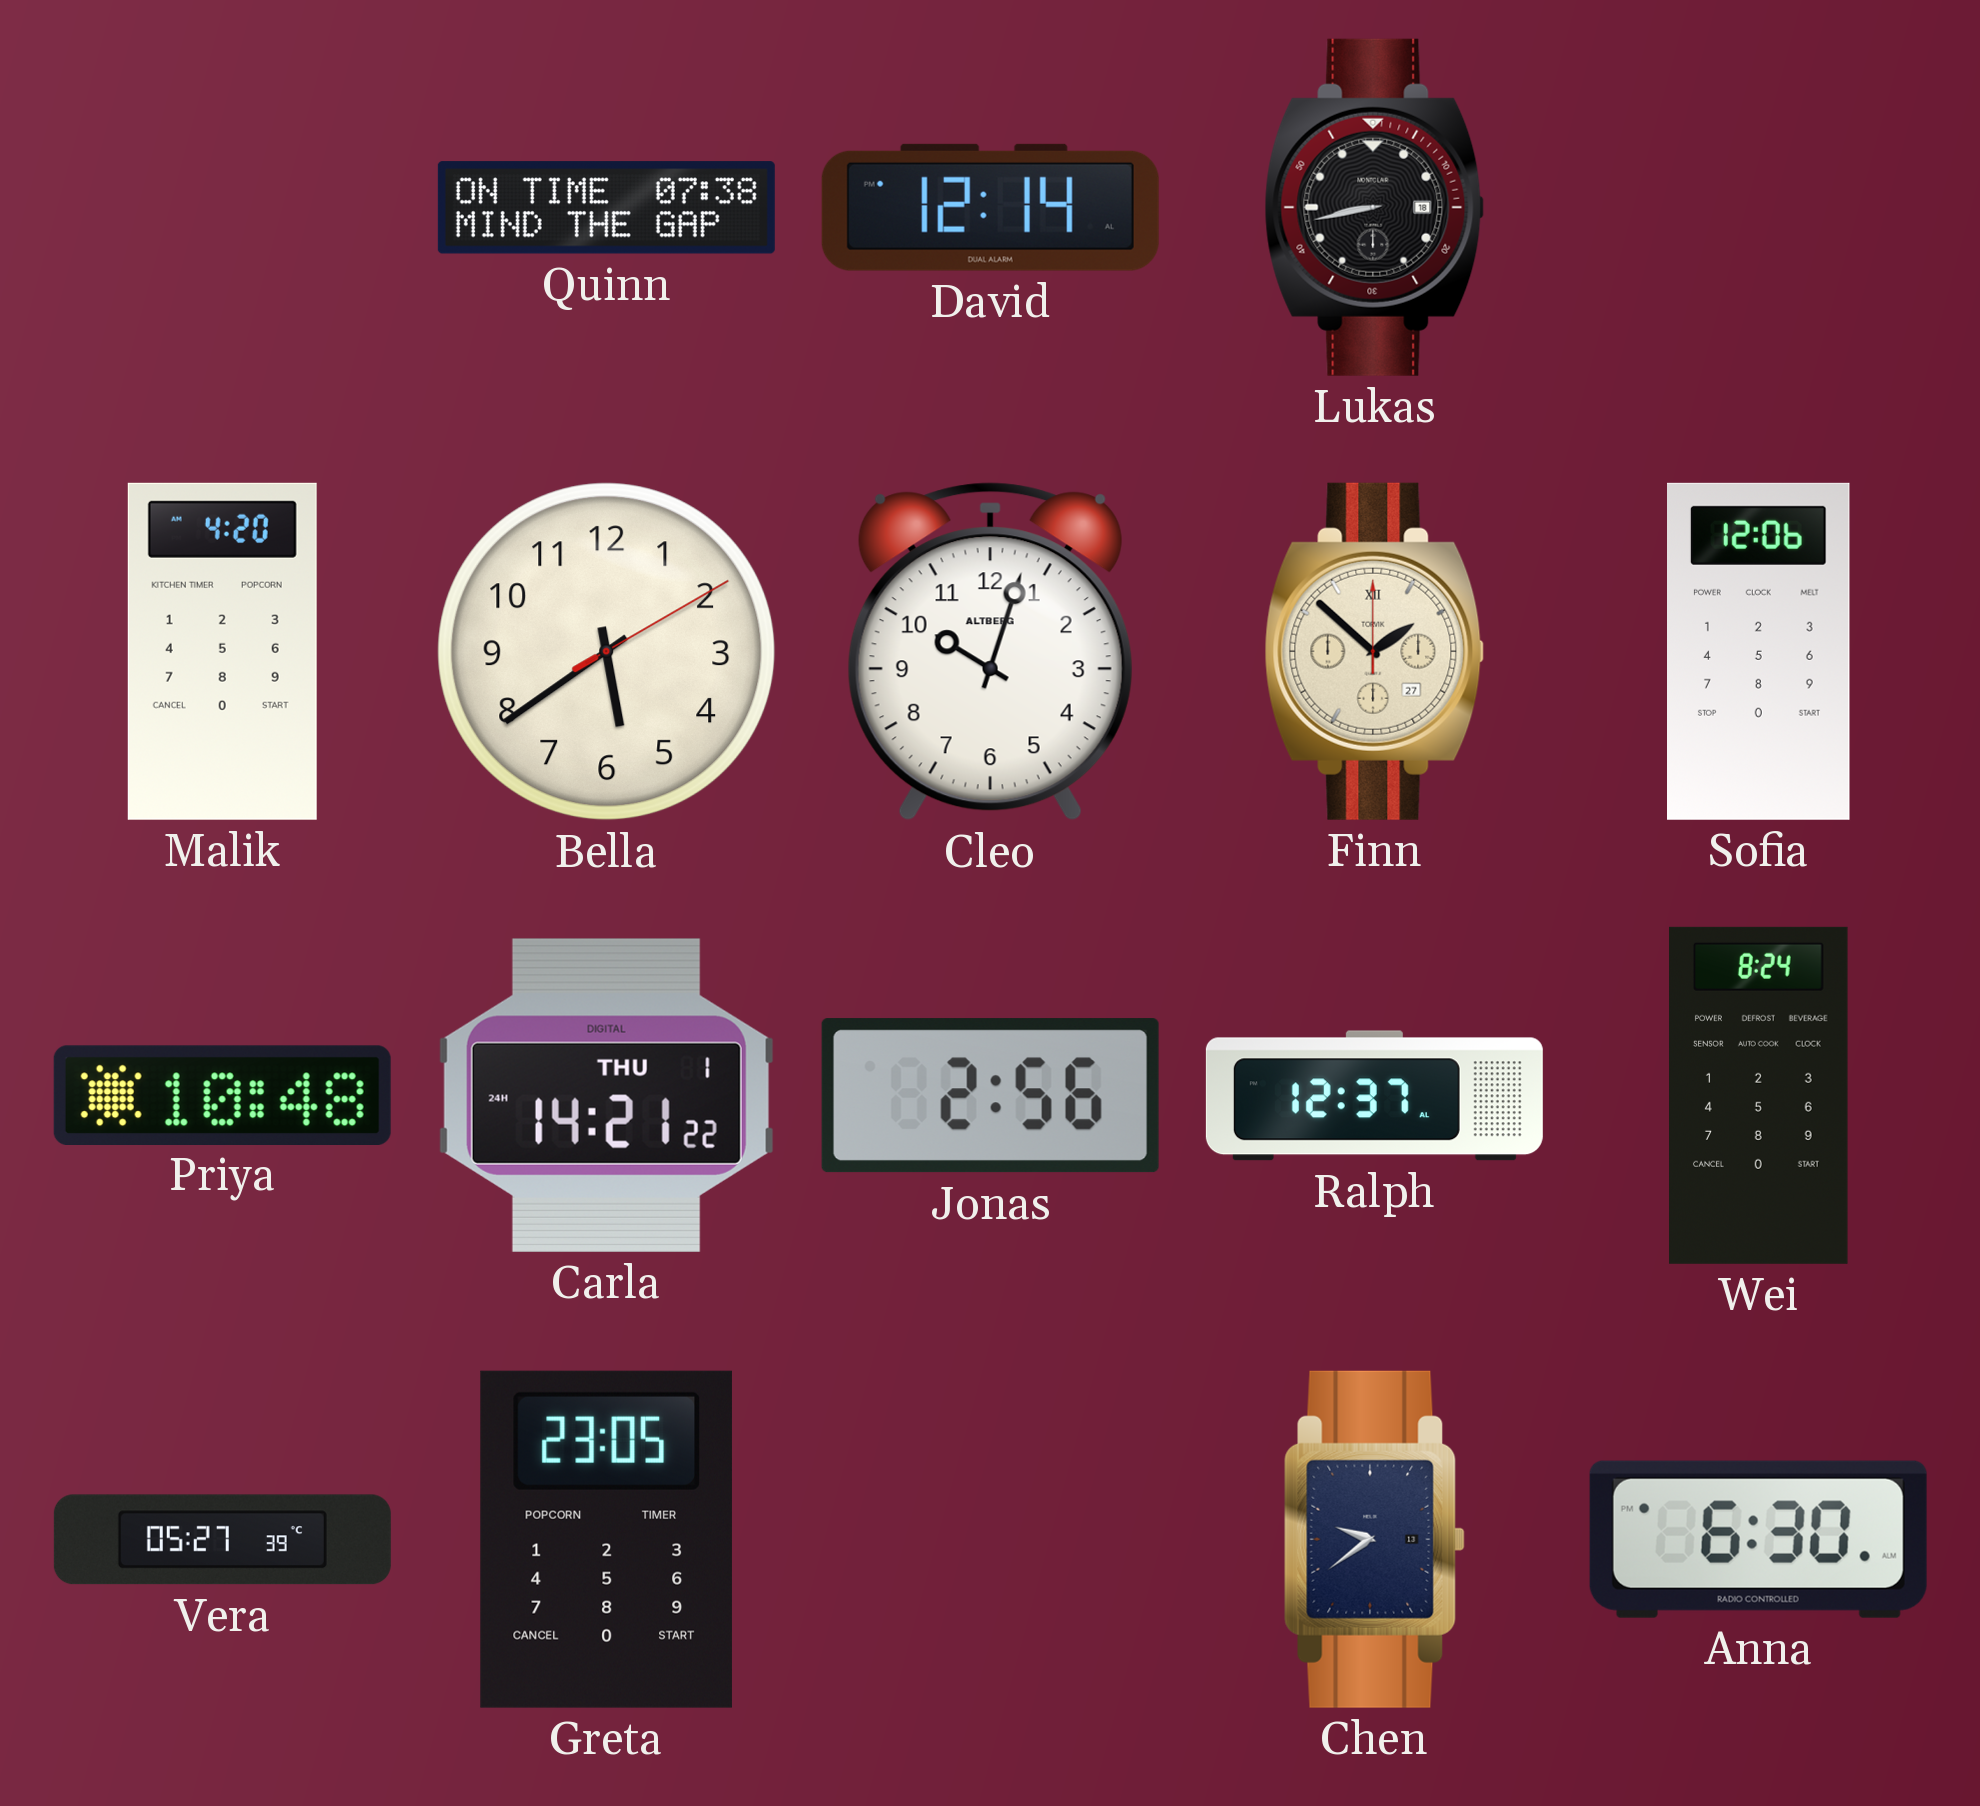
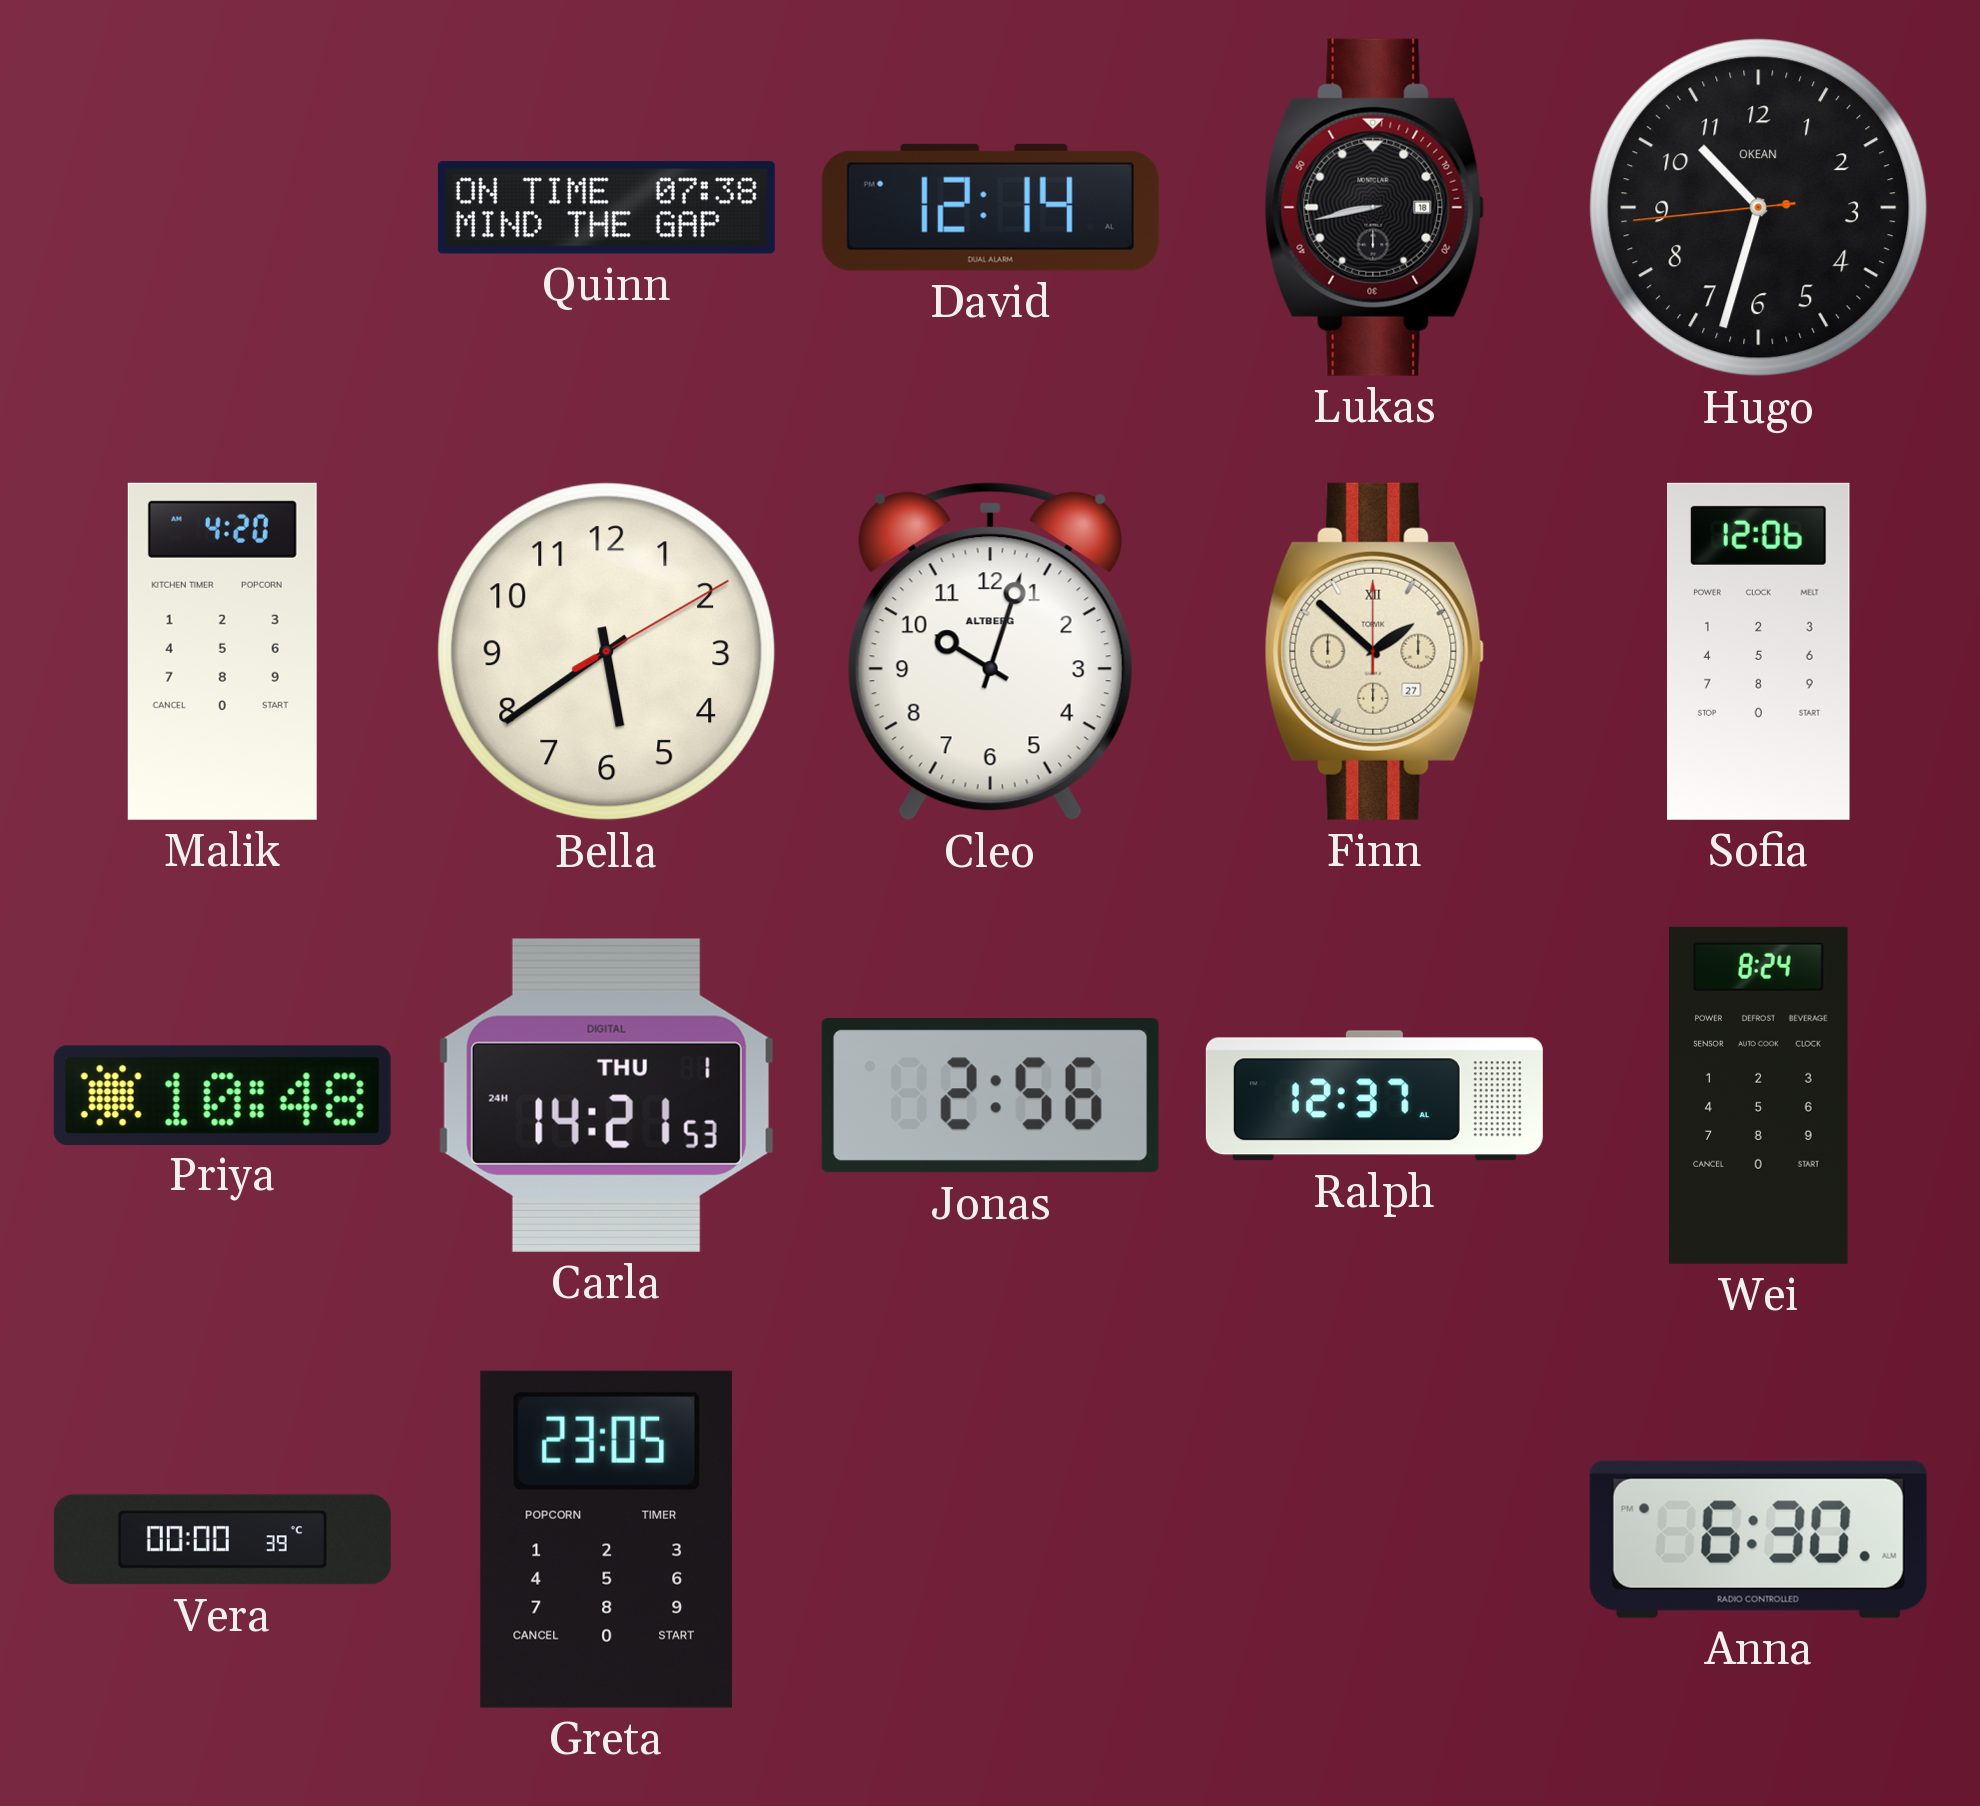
Hugo: none -> 10:32 (1759, 208)
Carla: 14:21:22 -> 14:21:53 (606, 1095)
Vera: 05:27 -> 00:00 (222, 1540)
Chen: 9:39 -> none (1374, 1539)
